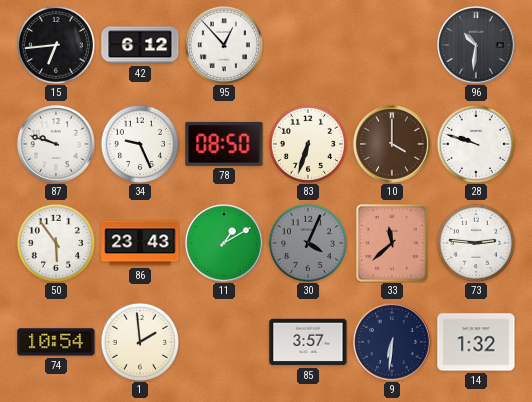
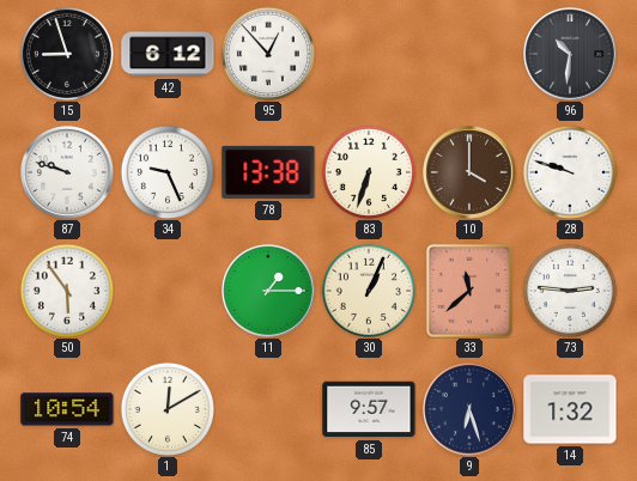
15: 6:44 -> 8:57 (67, 54)
78: 08:50 -> 13:38 (268, 172)
86: 23:43 -> none (140, 243)
11: 1:10 -> 1:15 (269, 292)
30: 4:04 -> 1:04 (369, 291)
30 dial: grey -> cream (369, 291)
1: 1:59 -> 12:10 (168, 409)
85: 3:57 -> 9:57 (369, 409)
9: 6:31 -> 6:27 (471, 410)
